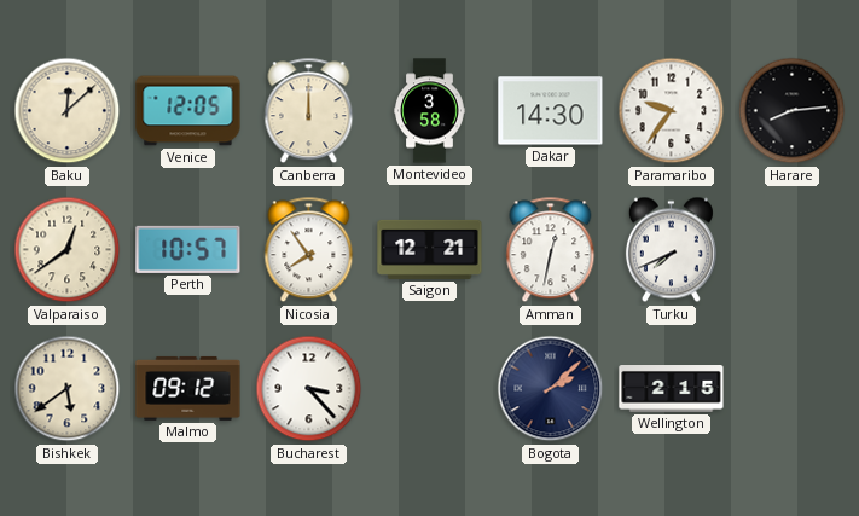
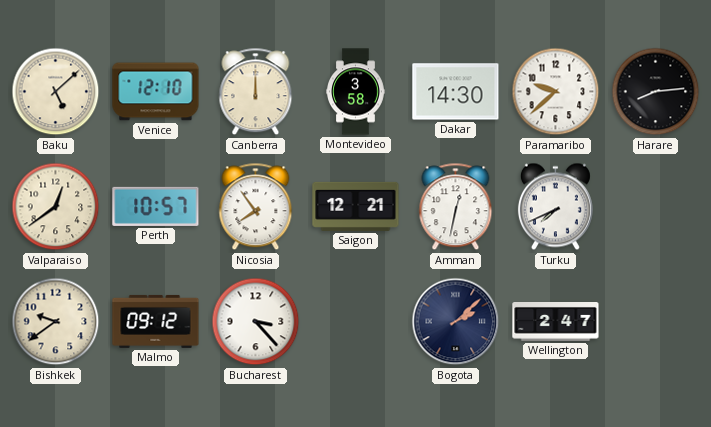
Baku: 12:08 -> 5:08 (56, 92)
Venice: 12:05 -> 12:10 (156, 92)
Paramaribo: 9:36 -> 9:38 (556, 92)
Bishkek: 5:39 -> 9:39 (56, 322)
Wellington: 2:15 -> 2:47 (556, 322)
